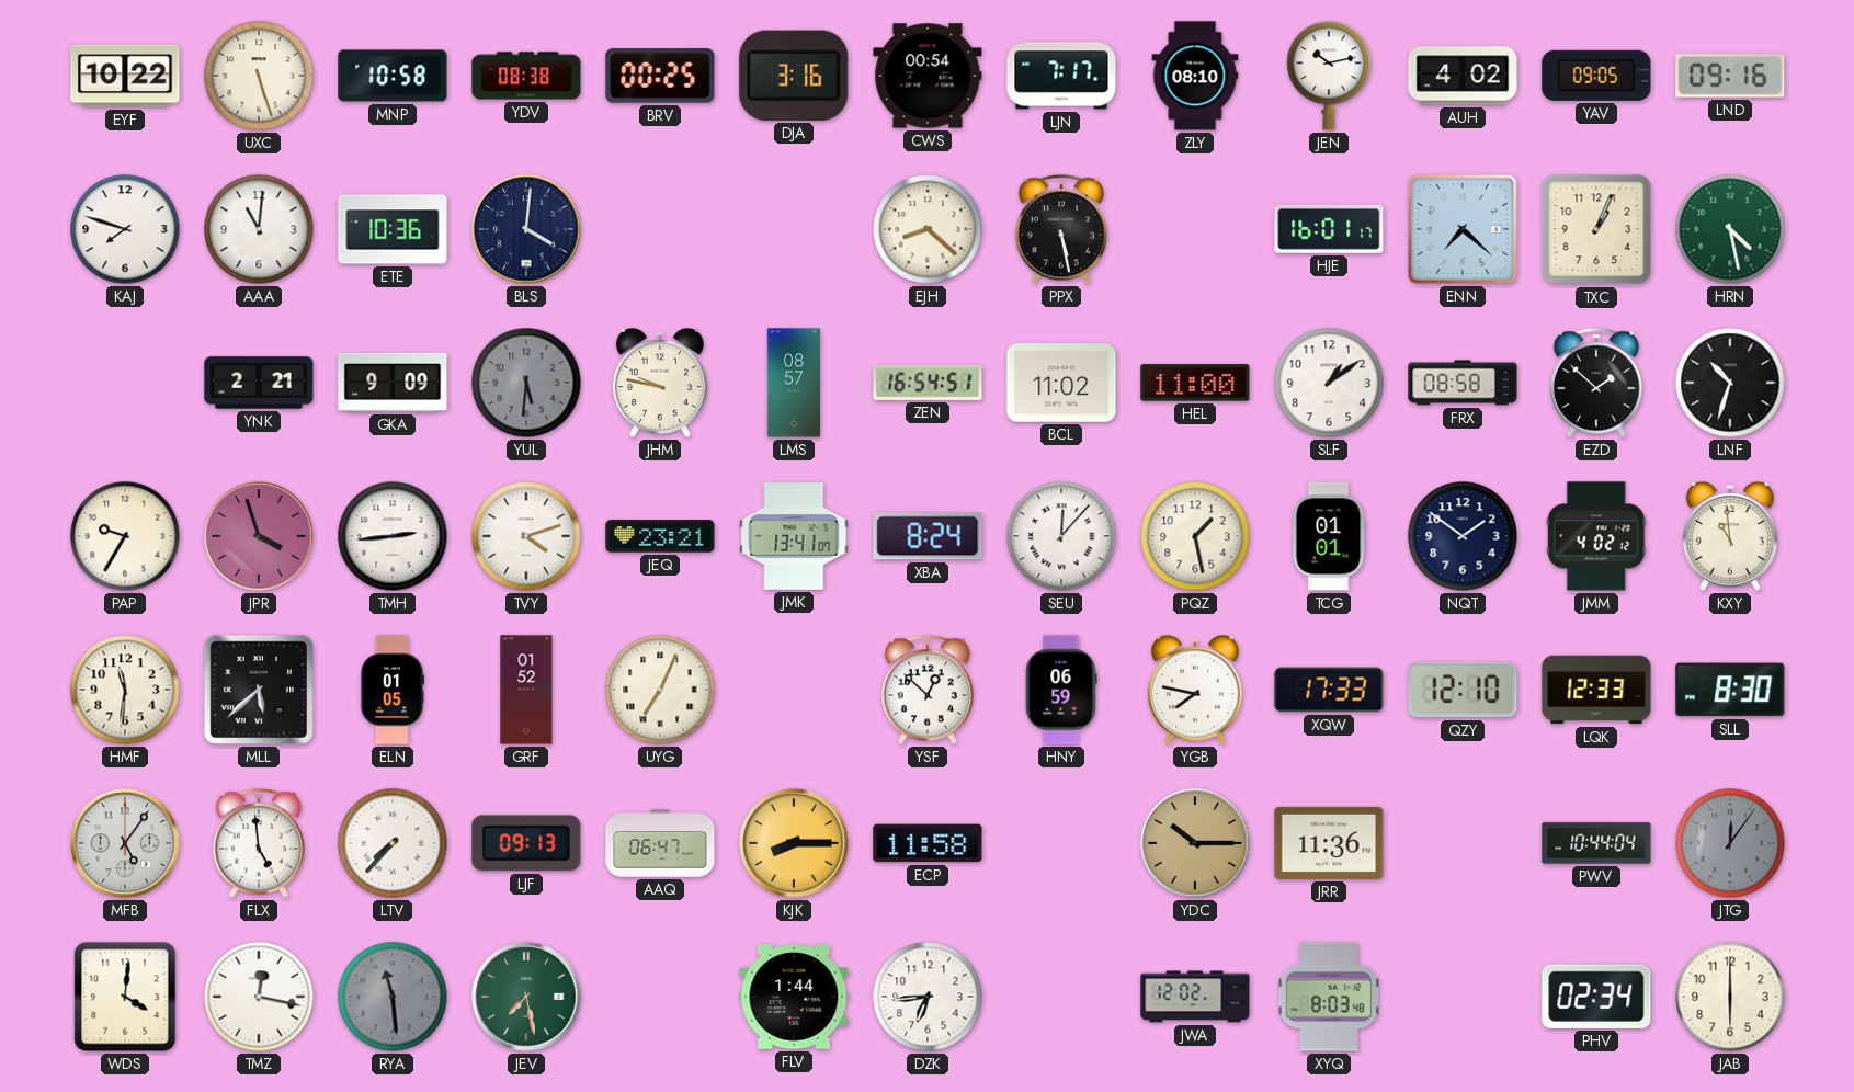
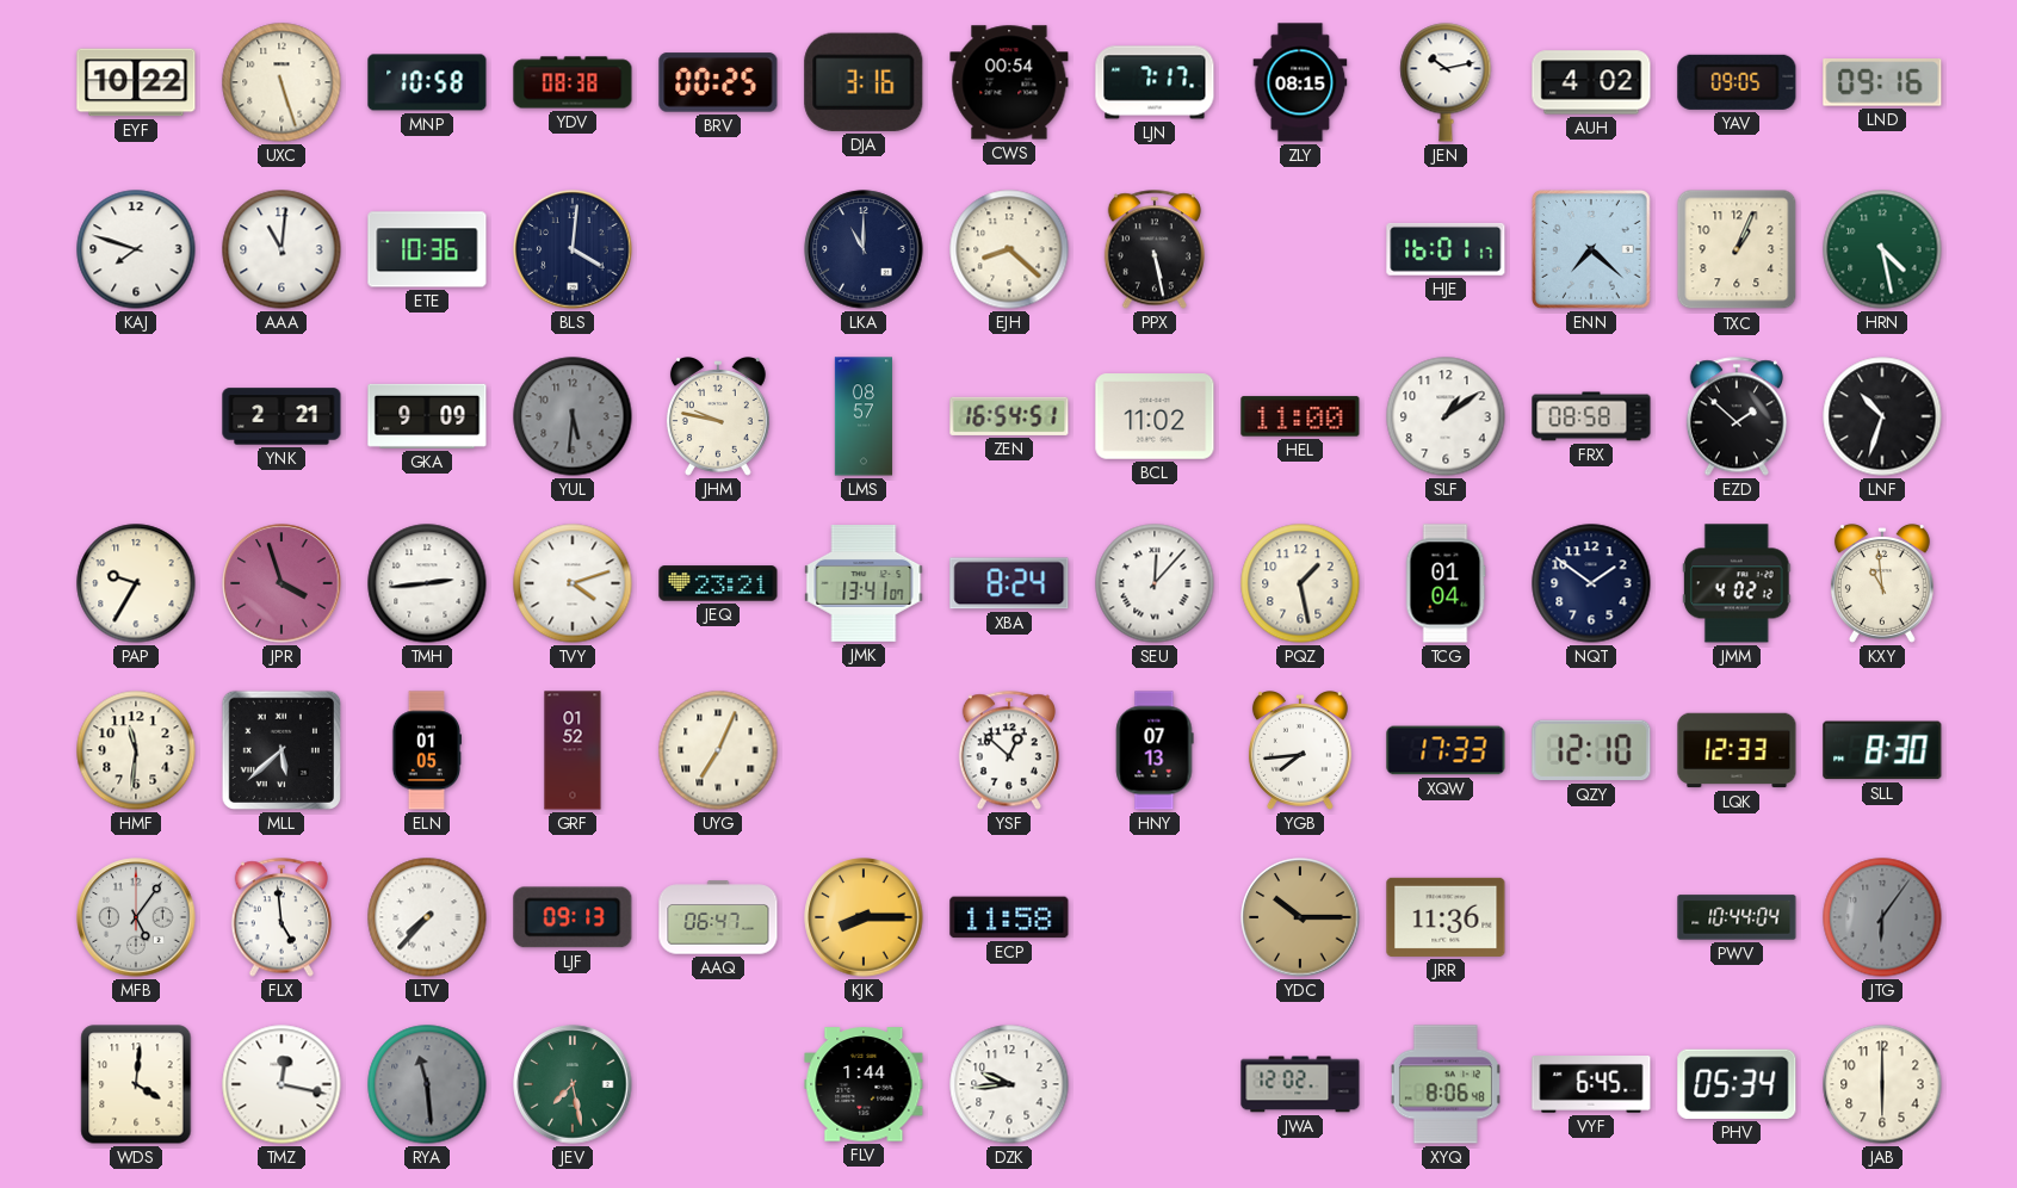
ZLY: 08:10 -> 08:15 (1300, 82)
LKA: none -> 11:00 (864, 249)
TCG: 01:01 -> 01:04 (1446, 583)
HNY: 06:59 -> 07:13 (1155, 750)
YGB: 7:47 -> 7:44 (1300, 751)
JTG: 12:06 -> 6:06 (1882, 917)
DZK: 6:44 -> 9:44 (1009, 1084)
XYQ: 8:03 -> 8:06 (1446, 1084)
VYF: none -> 6:45 (1591, 1085)
PHV: 02:34 -> 05:34 (1737, 1084)
